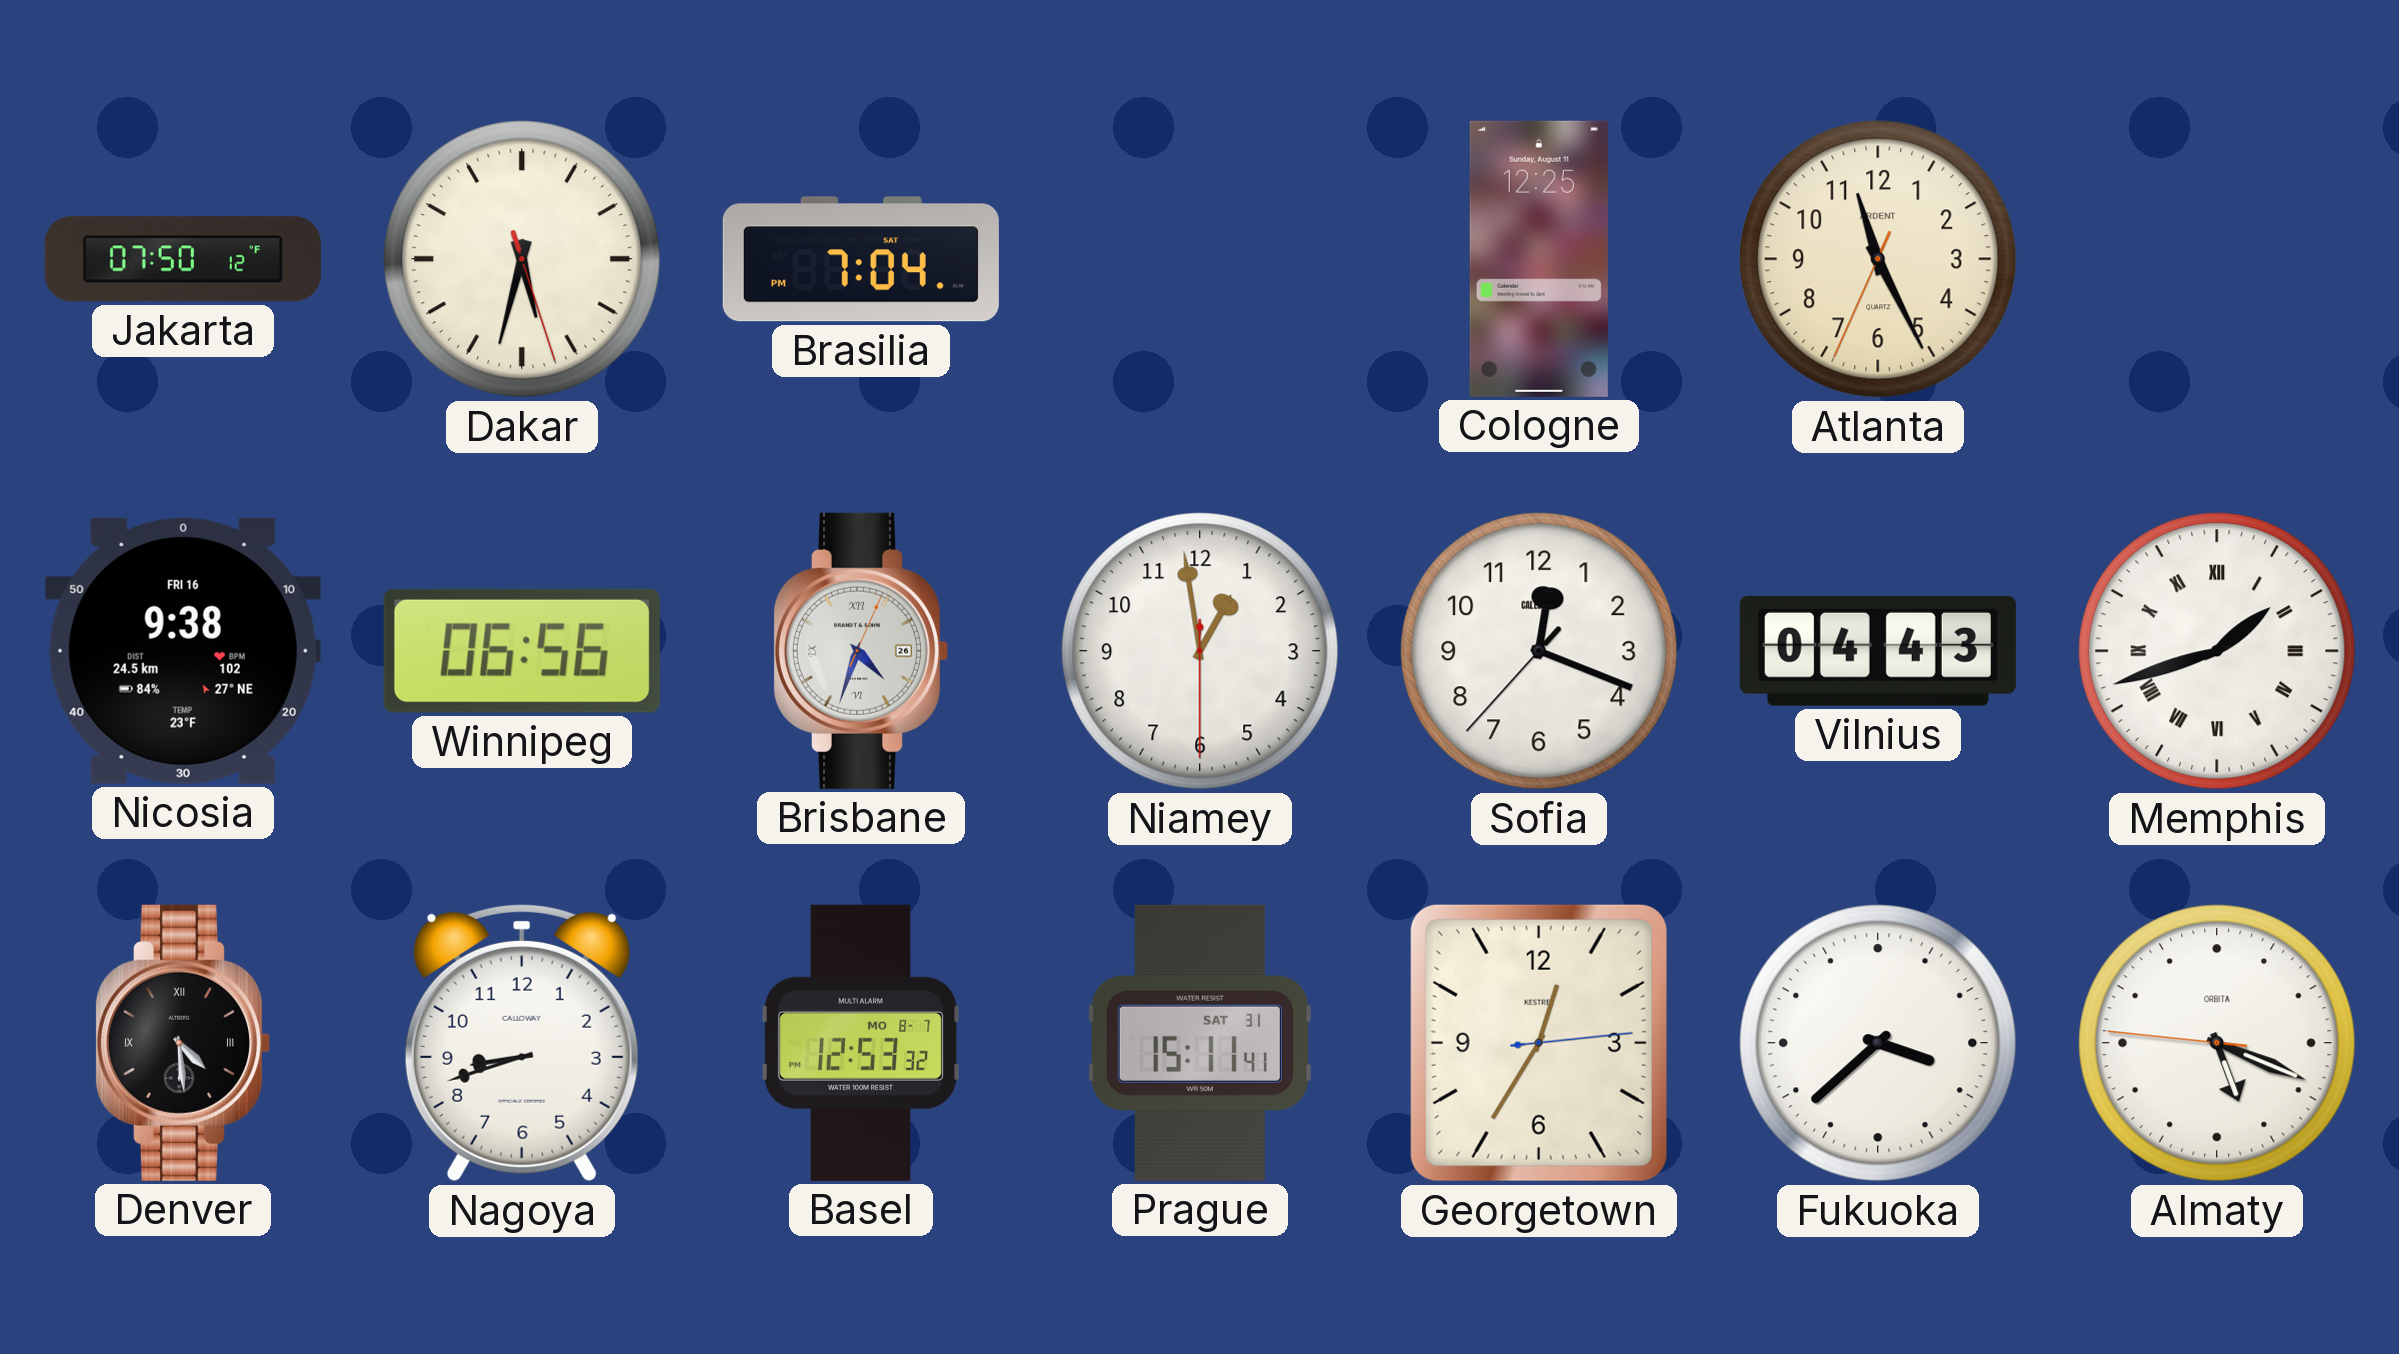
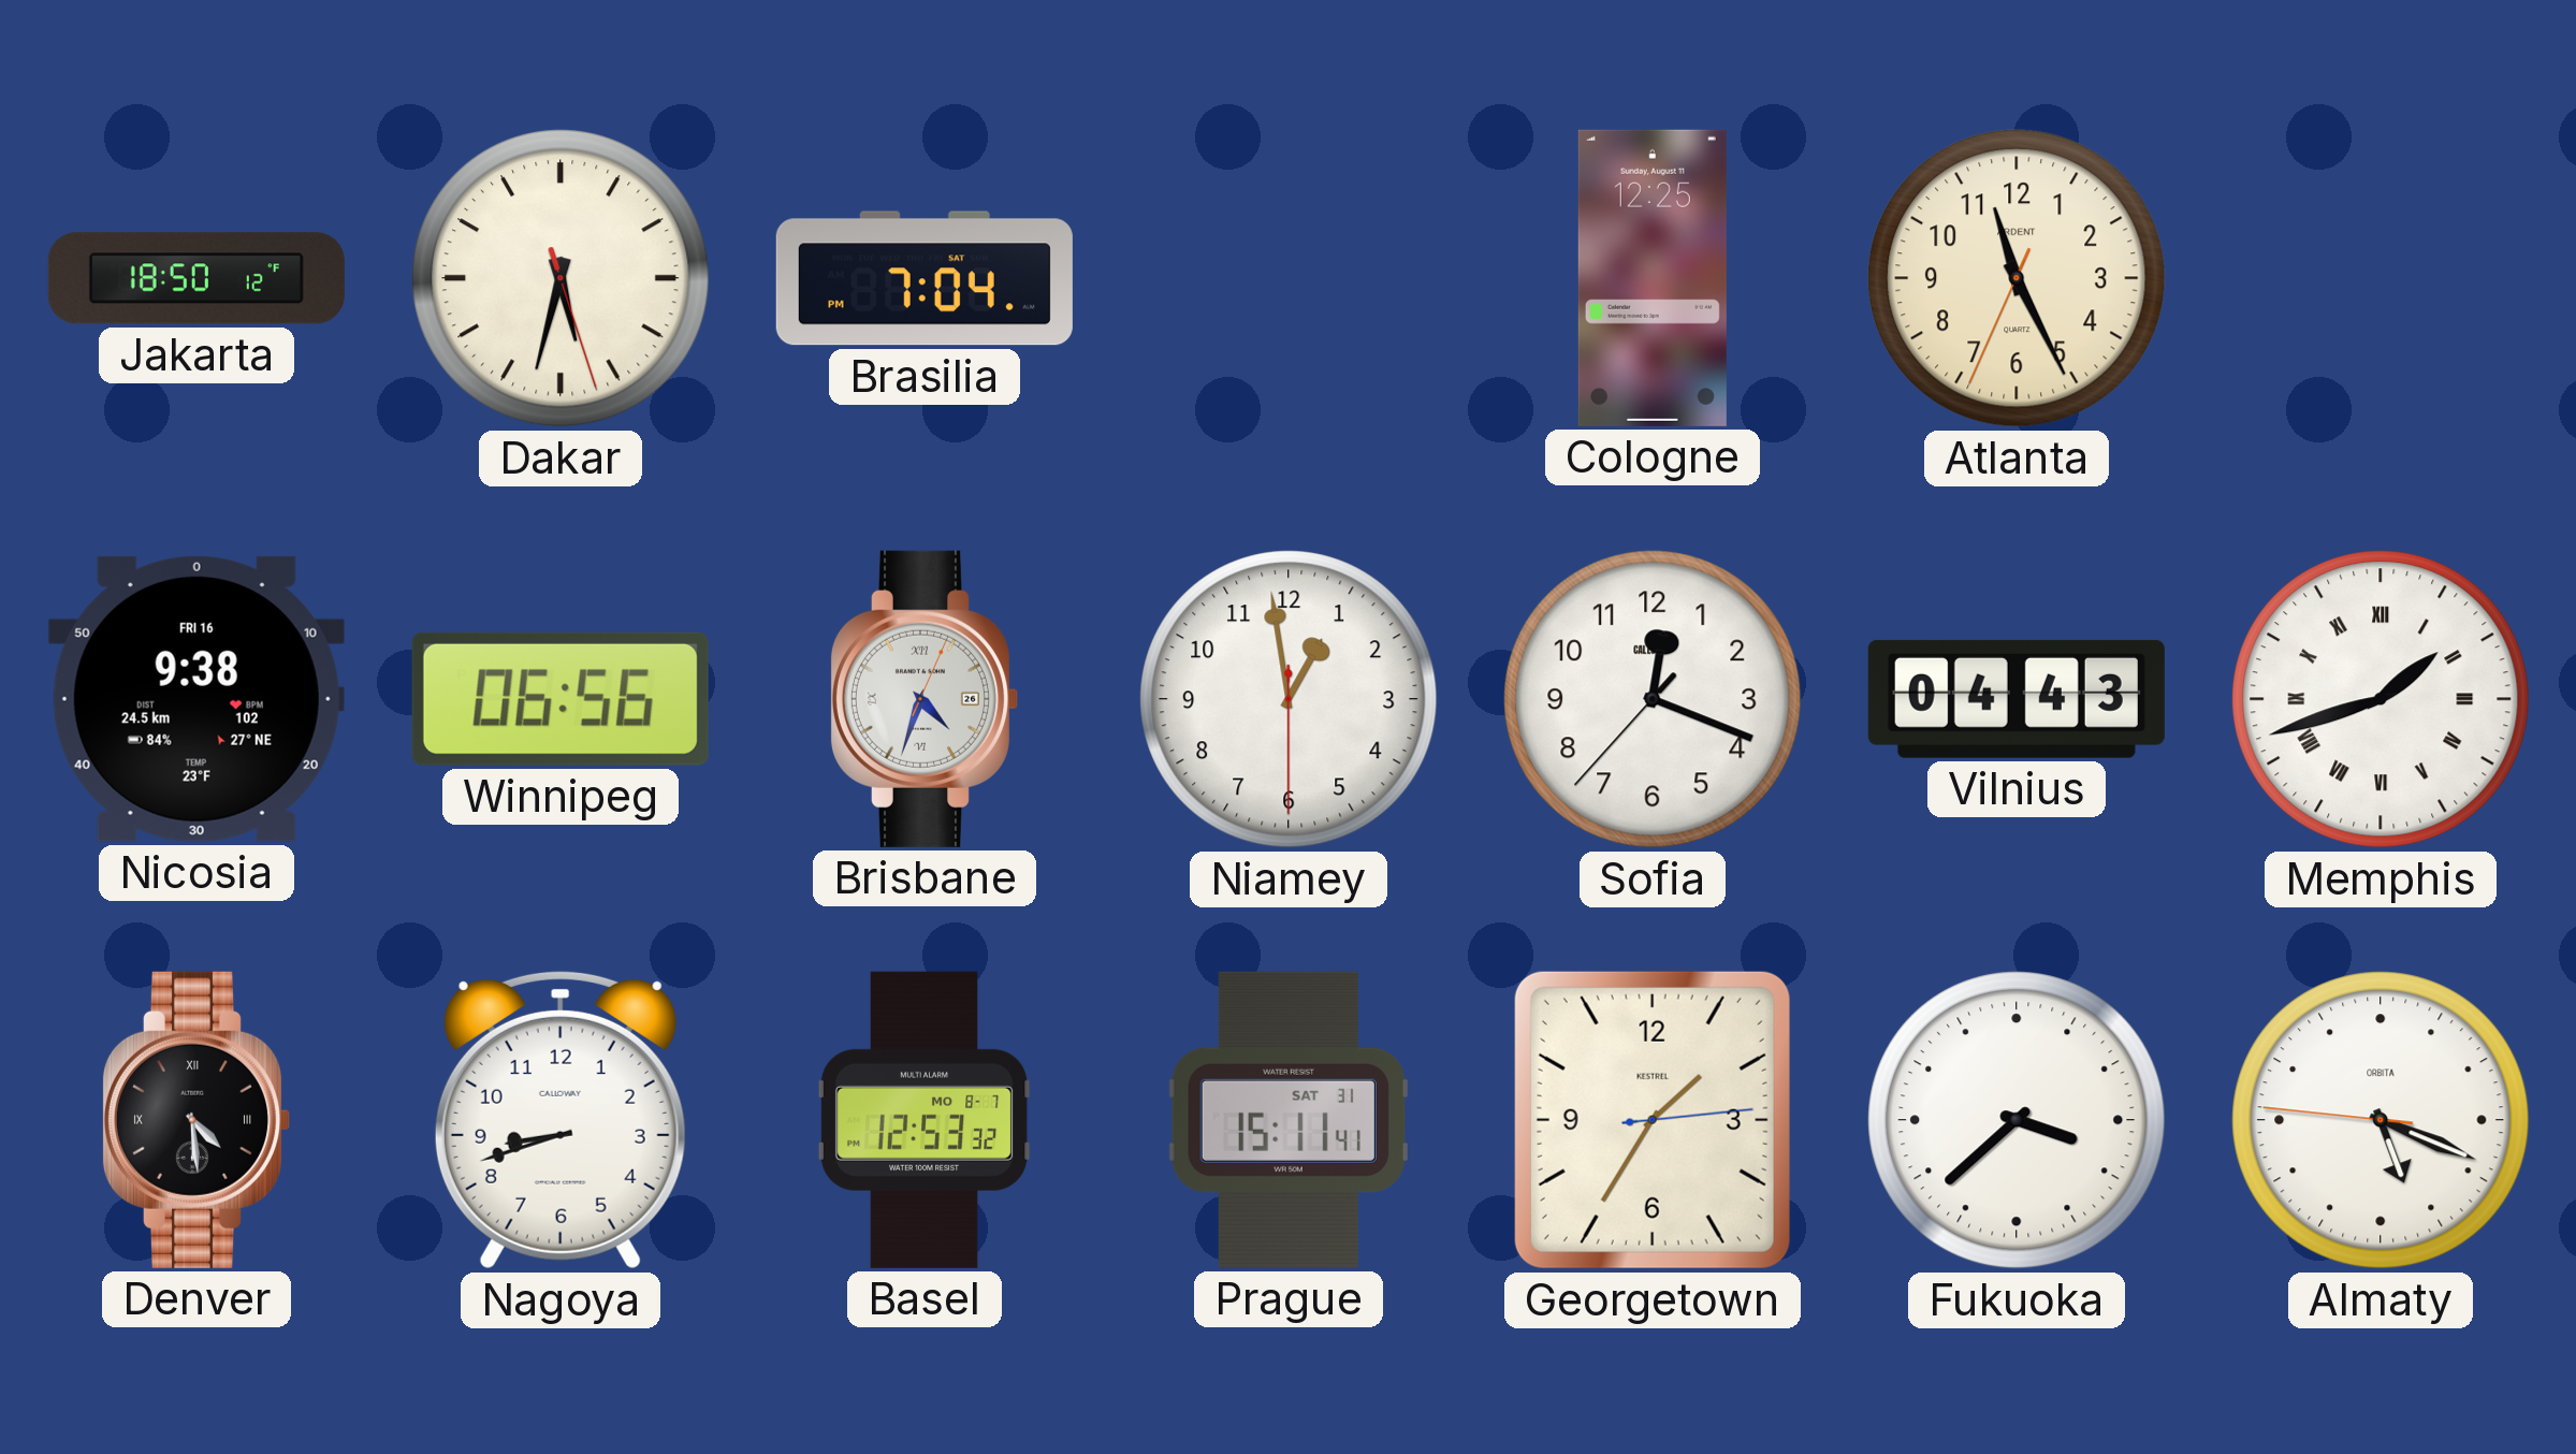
Jakarta: 07:50 -> 18:50 (197, 278)
Georgetown: 12:35 -> 1:35 (1653, 1120)
